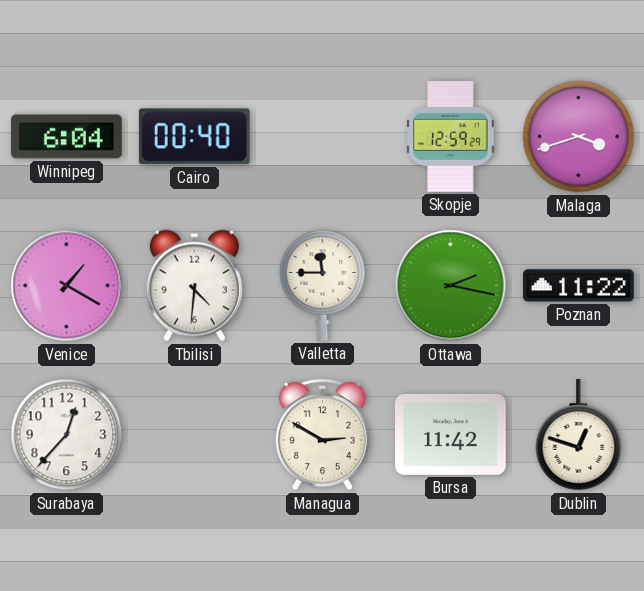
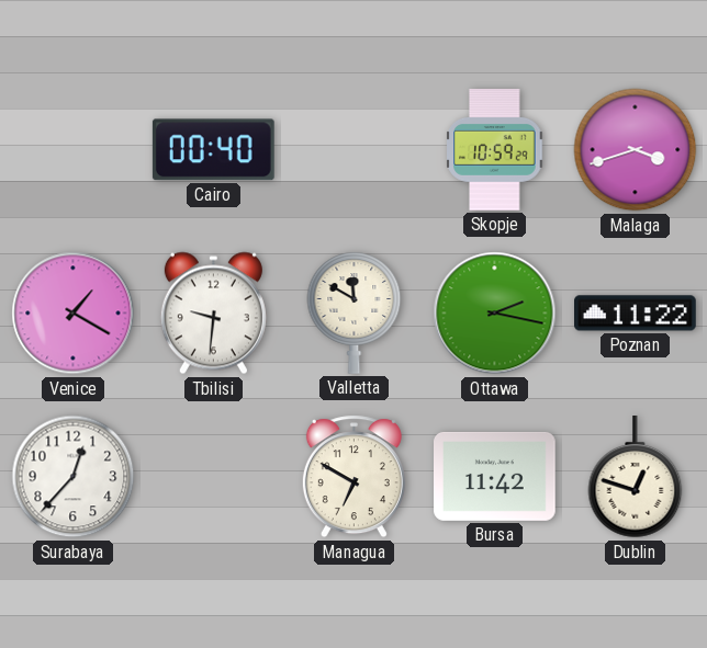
Winnipeg: 6:04 -> none (67, 137)
Skopje: 12:59 -> 10:59 (495, 150)
Tbilisi: 4:31 -> 9:31 (213, 314)
Valletta: 11:45 -> 11:50 (355, 312)
Managua: 2:50 -> 6:50 (353, 477)
